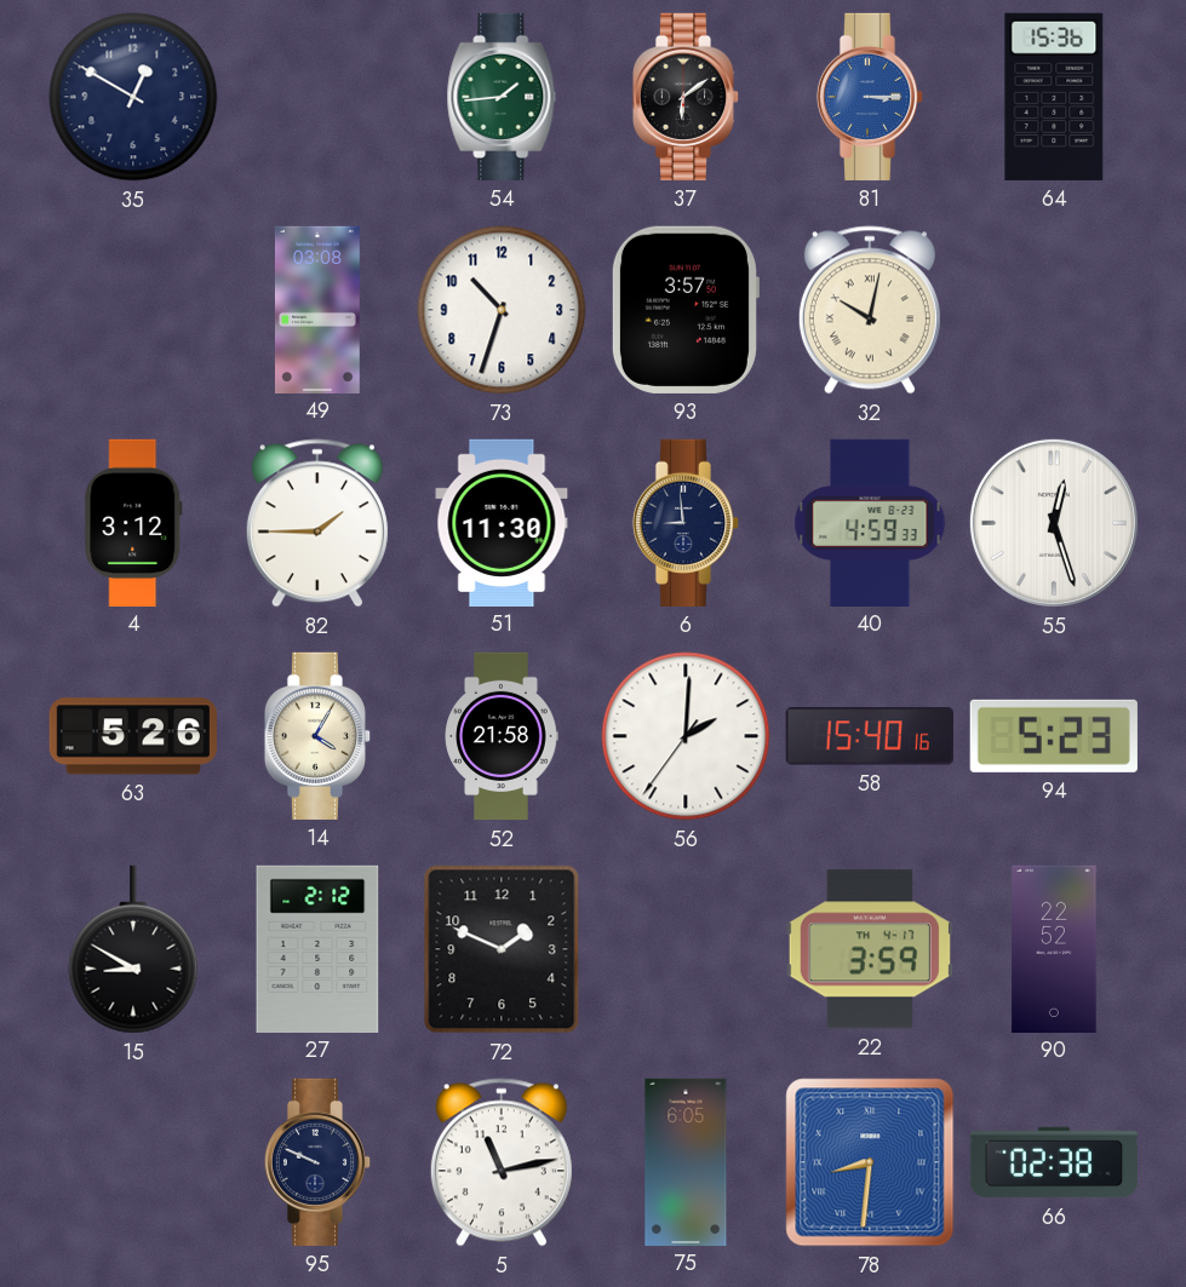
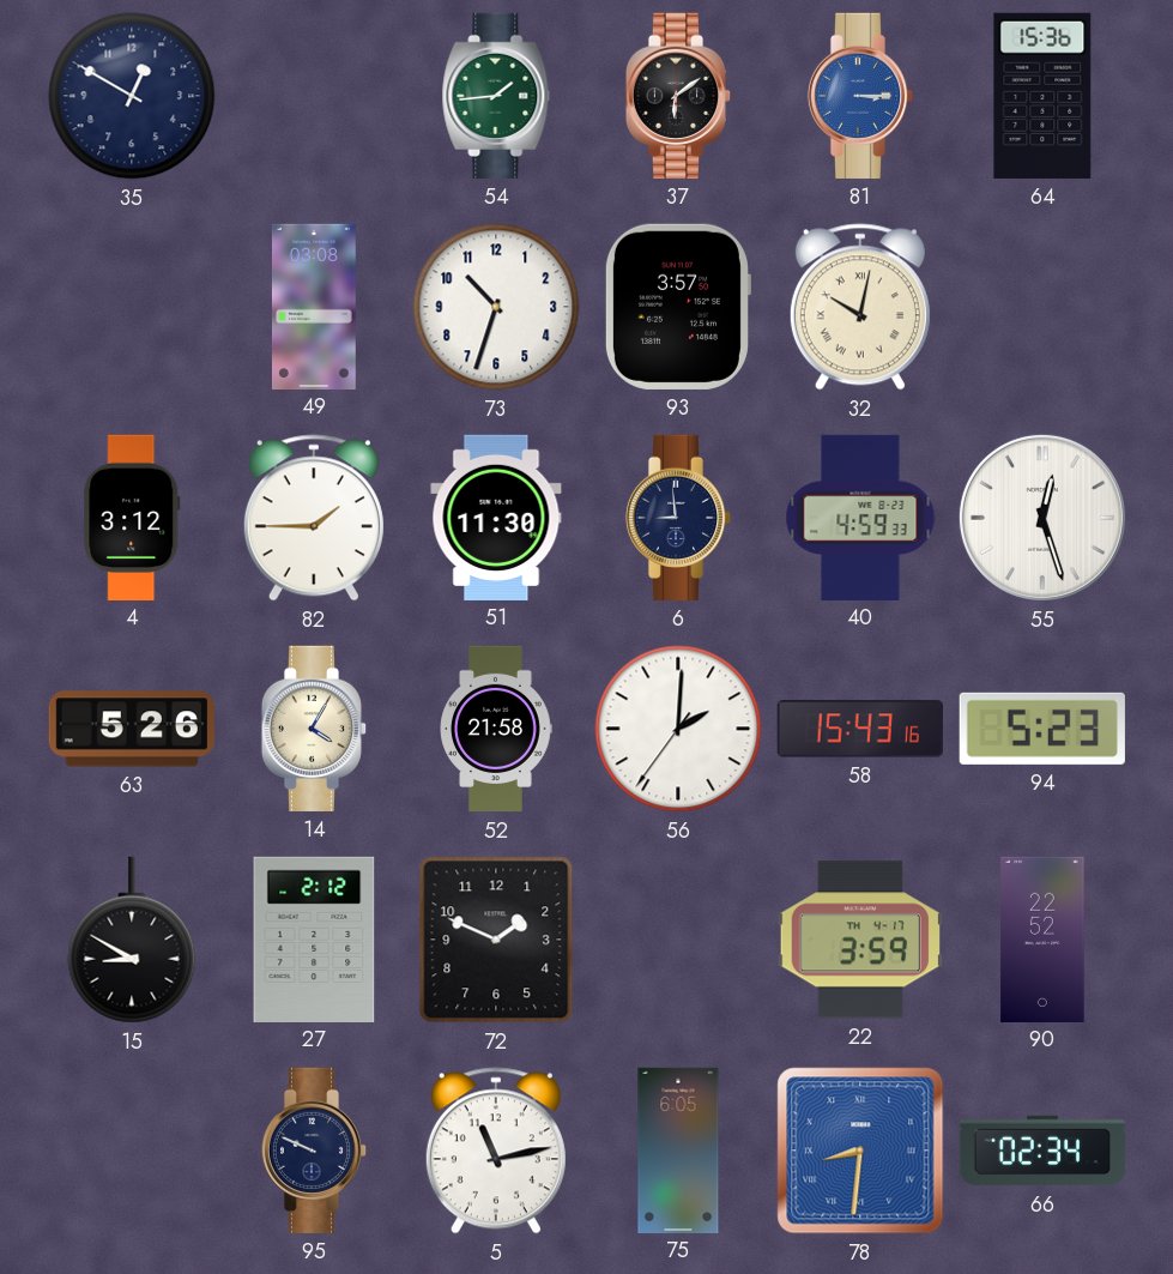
58: 15:40 -> 15:43 (860, 729)
66: 02:38 -> 02:34 (1041, 1151)
